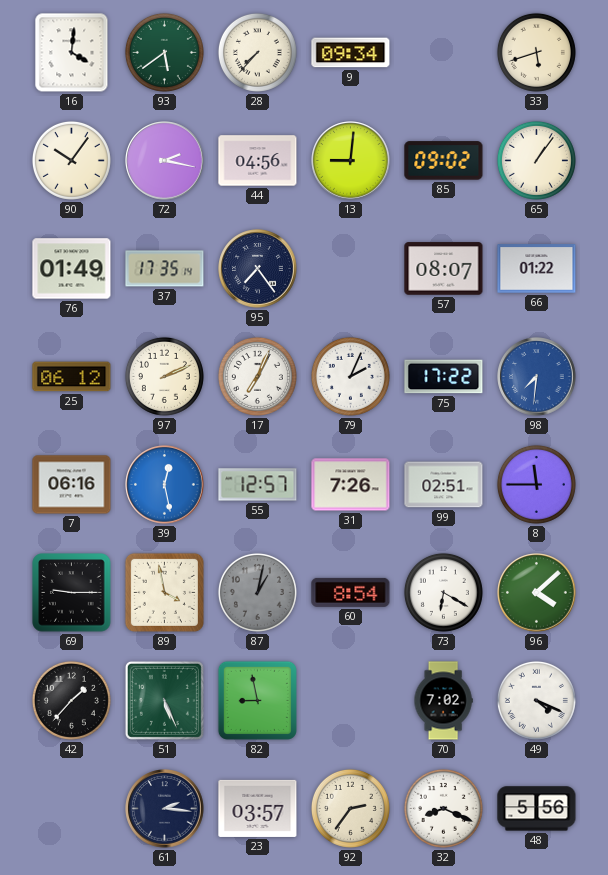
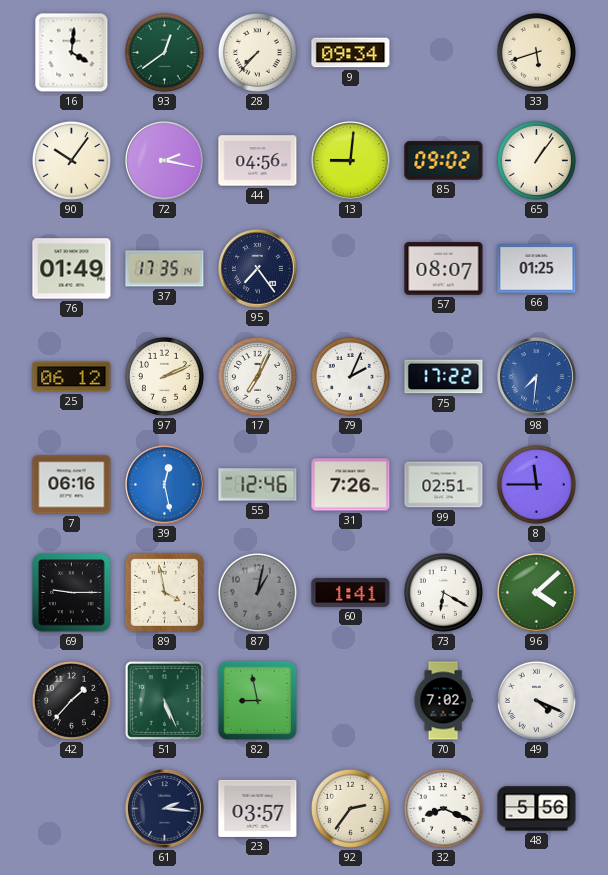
93: 5:39 -> 12:39 (164, 52)
66: 01:22 -> 01:25 (537, 269)
55: 12:57 -> 12:46 (258, 485)
60: 8:54 -> 1:41 (351, 592)
